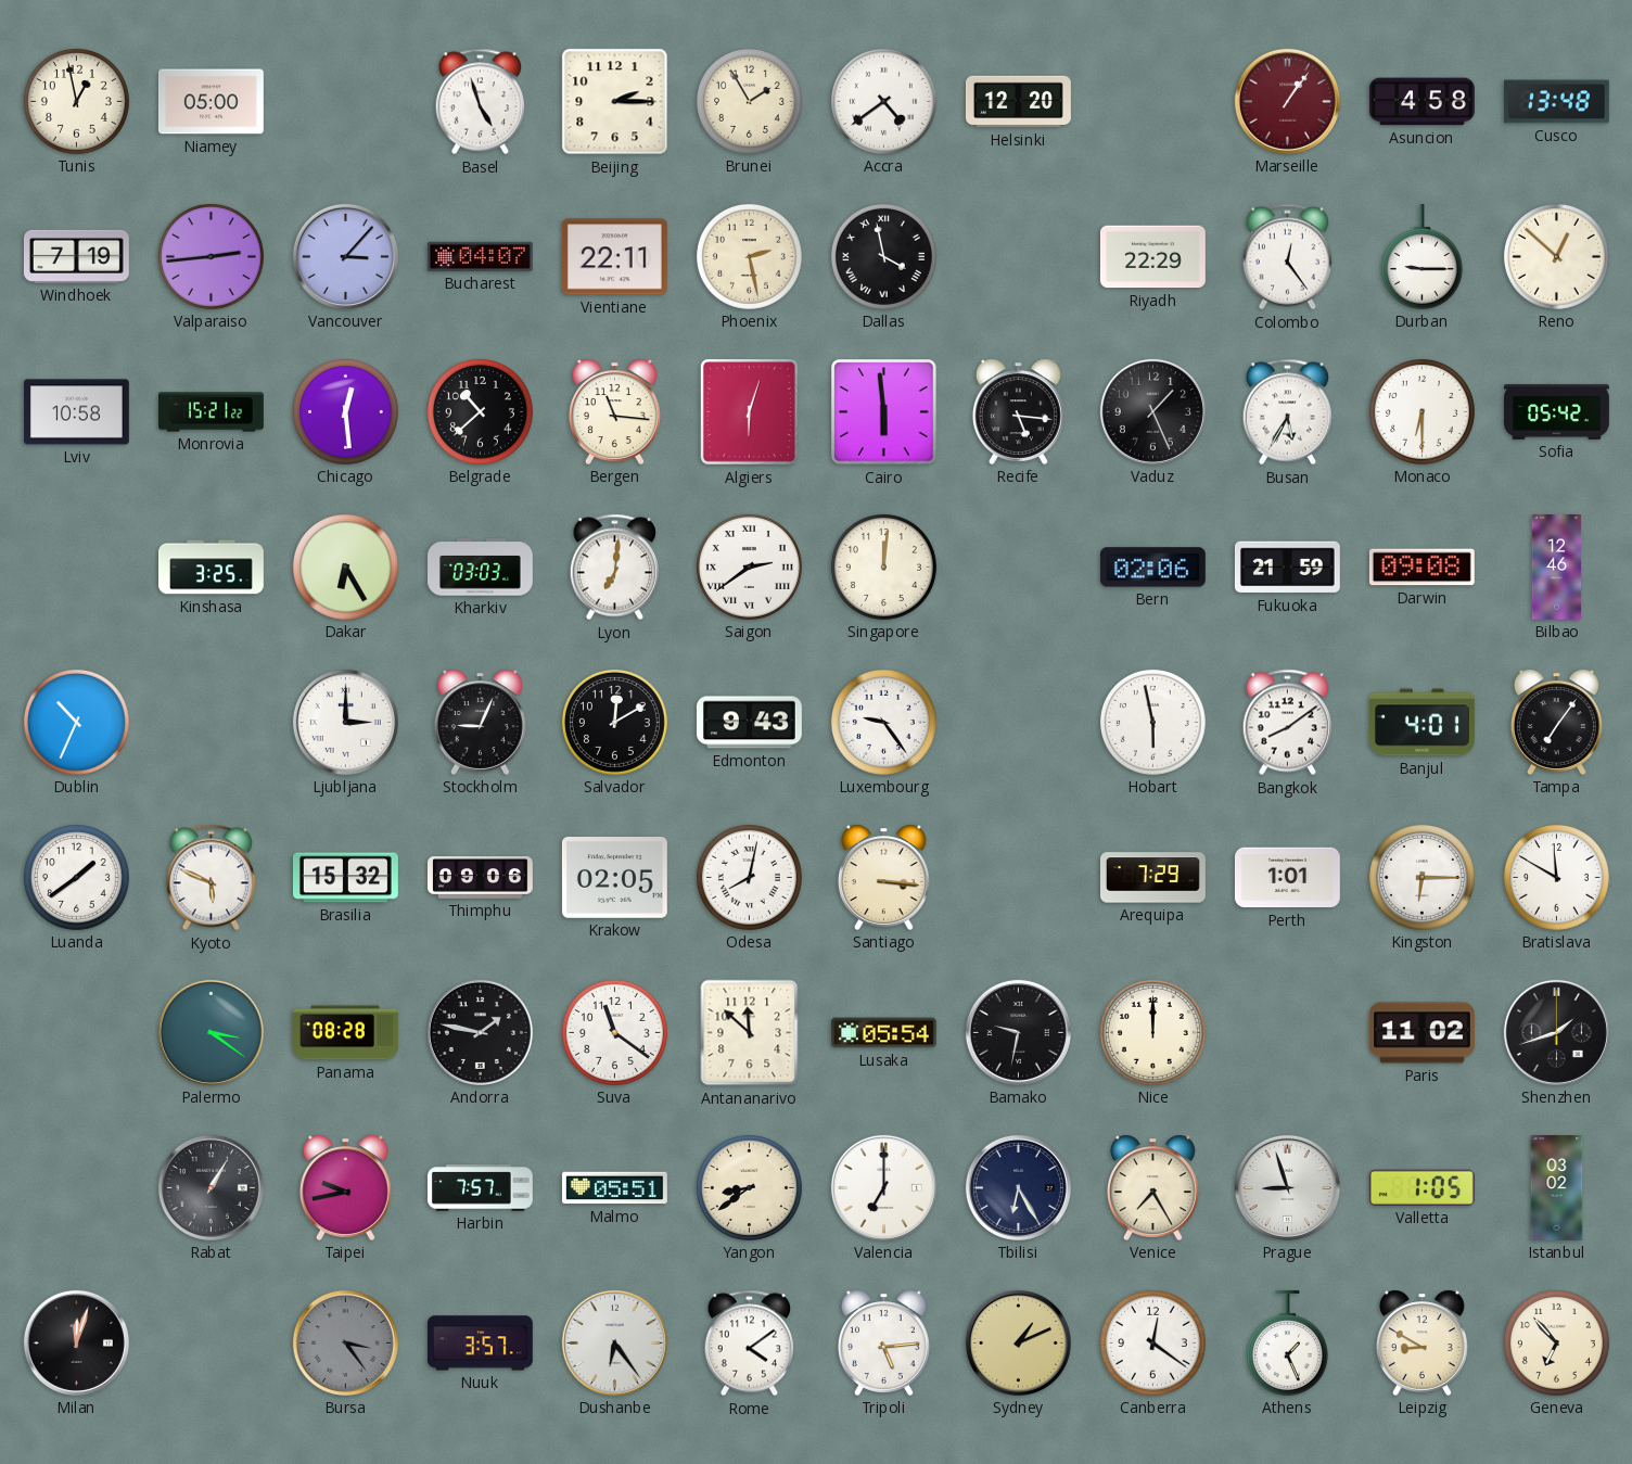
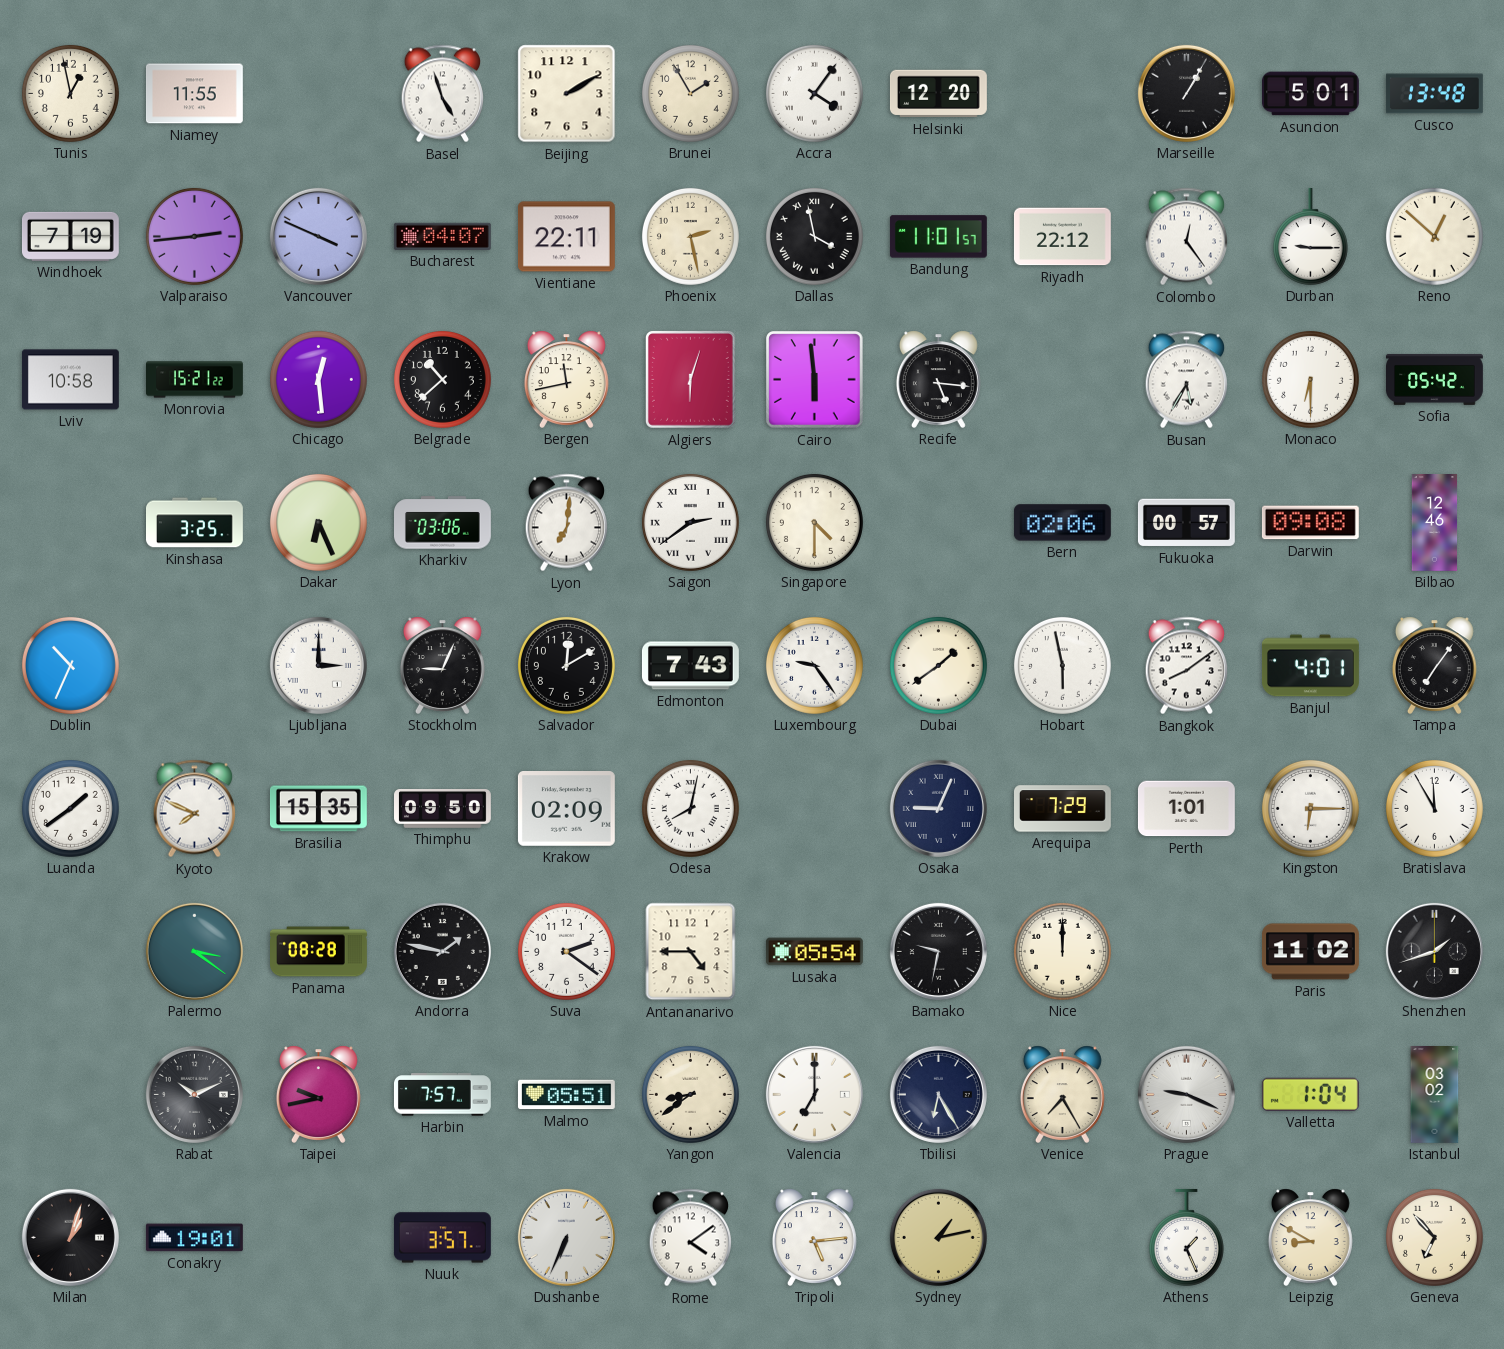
Niamey: 05:00 -> 11:55 (194, 94)
Beijing: 2:15 -> 2:10 (567, 94)
Accra: 4:39 -> 4:06 (814, 93)
Marseille: 1:06 -> 1:05 (1186, 93)
Marseille dial: burgundy -> black (1186, 93)
Asuncion: 4:58 -> 5:01 (1310, 94)
Vancouver: 3:07 -> 3:49 (318, 236)
Bandung: none -> 11:01 (938, 237)
Riyadh: 22:29 -> 22:12 (1062, 237)
Bergen: 11:16 -> 11:43 (566, 379)
Vaduz: 1:26 -> none (1152, 411)
Dakar: 6:25 -> 6:26 (318, 522)
Kharkiv: 03:03 -> 03:06 (443, 523)
Singapore: 12:01 -> 4:30 (814, 522)
Fukuoka: 21:59 -> 00:57 (1186, 523)
Edmonton: 9:43 -> 7:43 (690, 666)
Dubai: none -> 1:39 (938, 665)
Kyoto: 5:49 -> 7:49 (194, 809)
Brasilia: 15:32 -> 15:35 (318, 809)
Thimphu: 09:06 -> 09:50 (443, 809)
Krakow: 02:05 -> 02:09 (566, 809)
Santiago: 3:16 -> none (883, 877)
Osaka: none -> 9:04 (938, 808)
Bratislava: 11:50 -> 11:55 (1434, 808)
Suva: 11:21 -> 2:21 (566, 951)
Antananarivo: 11:52 -> 4:45 (691, 952)
Rabat: 1:05 -> 10:11 (194, 1094)
Prague: 8:57 -> 9:19 (1186, 1094)
Valletta: 1:05 -> 1:04 (1310, 1094)
Milan: 12:03 -> 1:03 (70, 1237)
Conakry: none -> 19:01 (194, 1238)
Bursa: 3:24 -> none (345, 1342)
Dushanbe: 6:24 -> 6:34 (566, 1237)
Sydney: 1:11 -> 1:13 (938, 1237)
Canberra: 12:21 -> none (1152, 1342)
